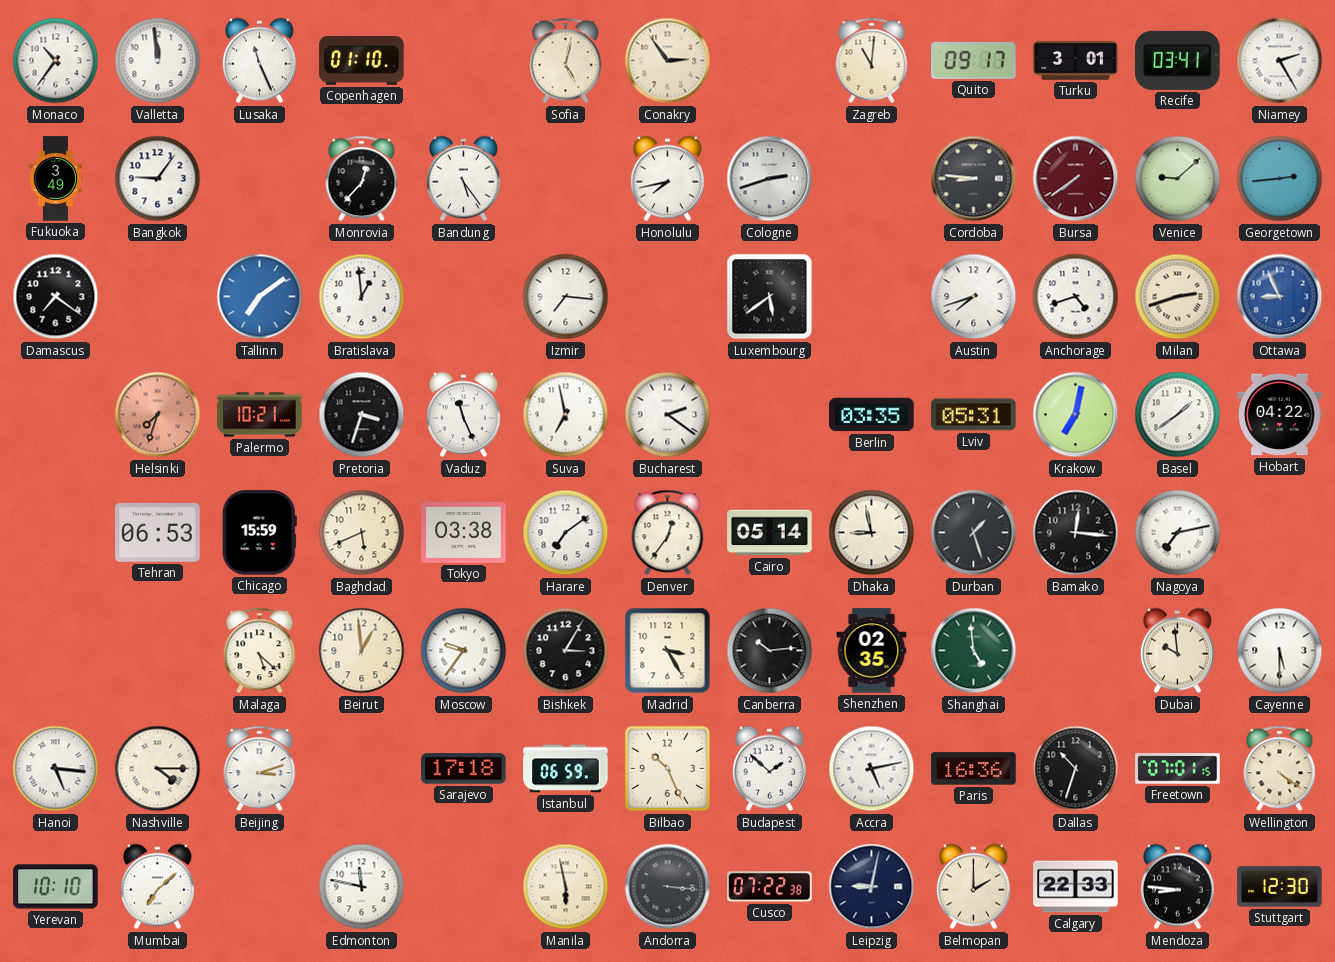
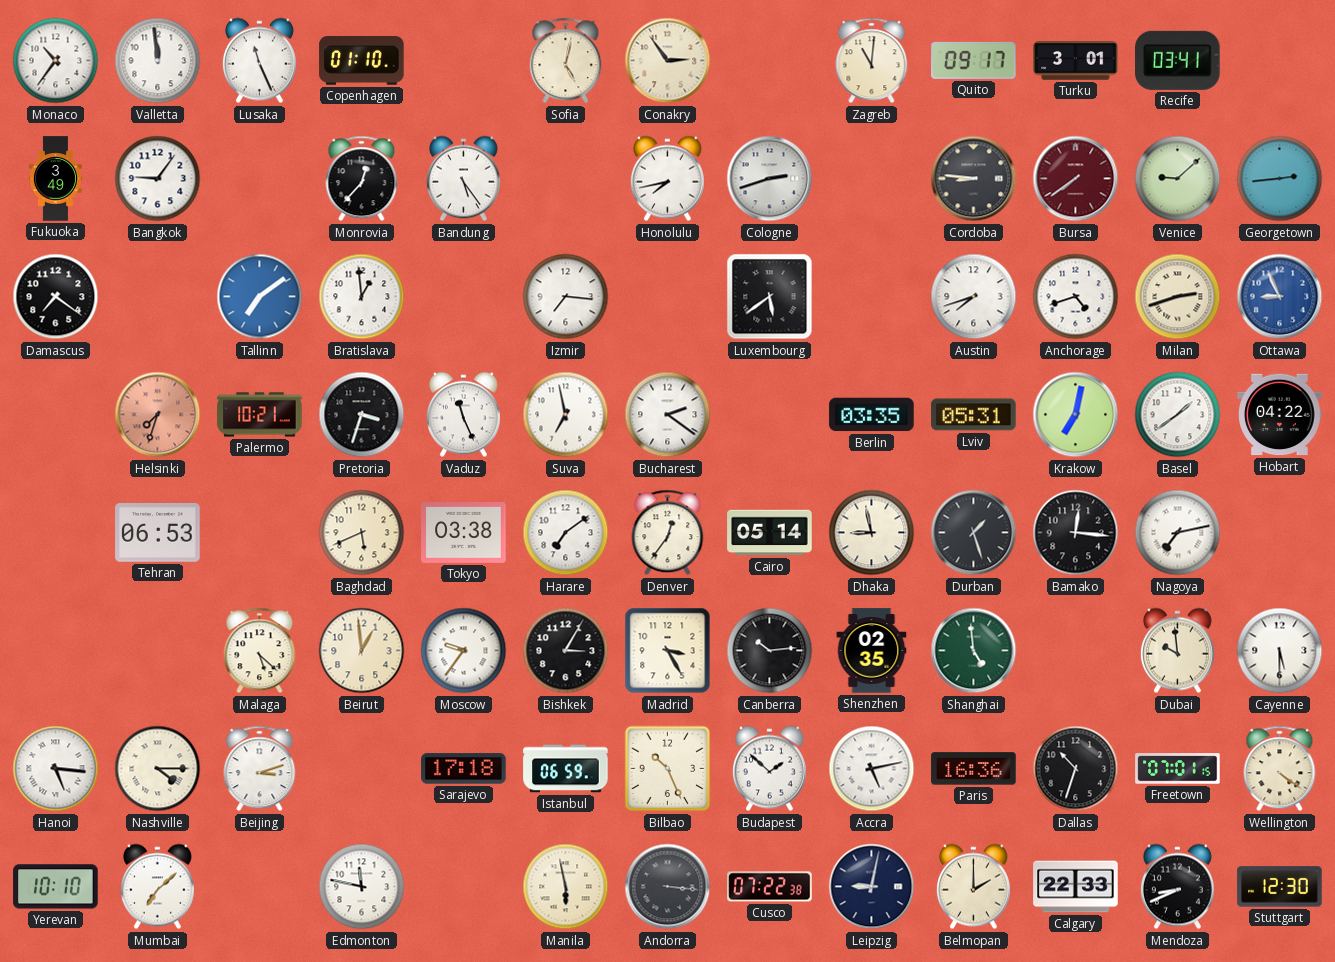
Niamey: 2:25 -> none (1280, 61)
Chicago: 15:59 -> none (259, 533)
Mendoza: 8:46 -> 8:41 (1177, 887)
